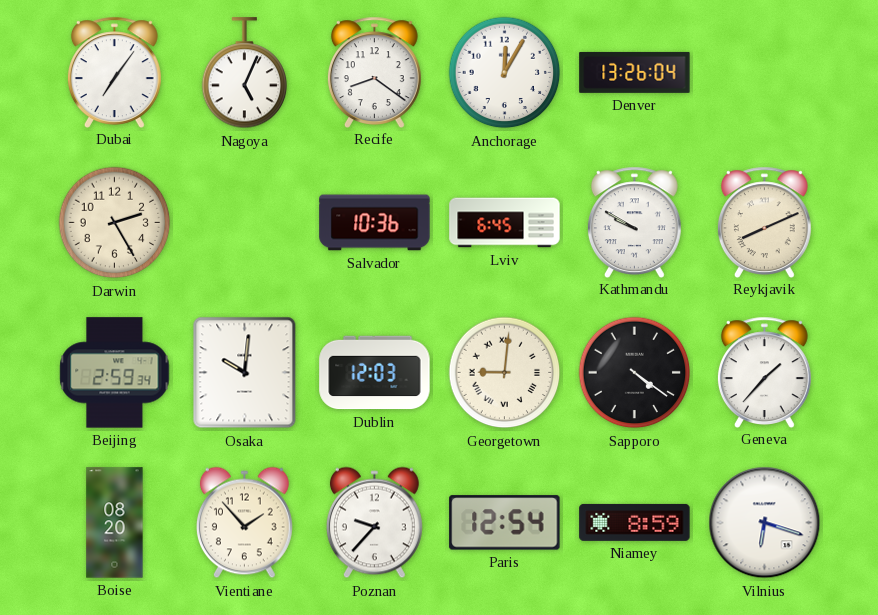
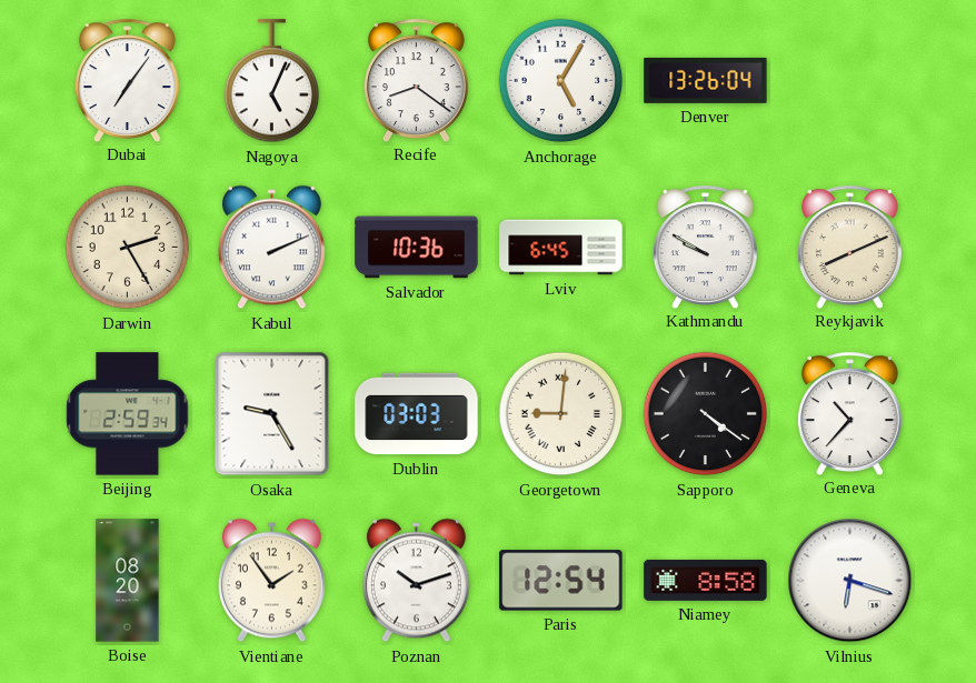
Anchorage: 12:05 -> 5:05 (561, 81)
Kabul: none -> 2:11 (271, 248)
Osaka: 10:01 -> 9:25 (272, 414)
Dublin: 12:03 -> 03:03 (417, 414)
Geneva: 1:37 -> 10:37 (849, 413)
Vientiane: 1:53 -> 1:54 (271, 581)
Poznan: 9:37 -> 10:12 (416, 581)
Niamey: 8:59 -> 8:58 (706, 580)
